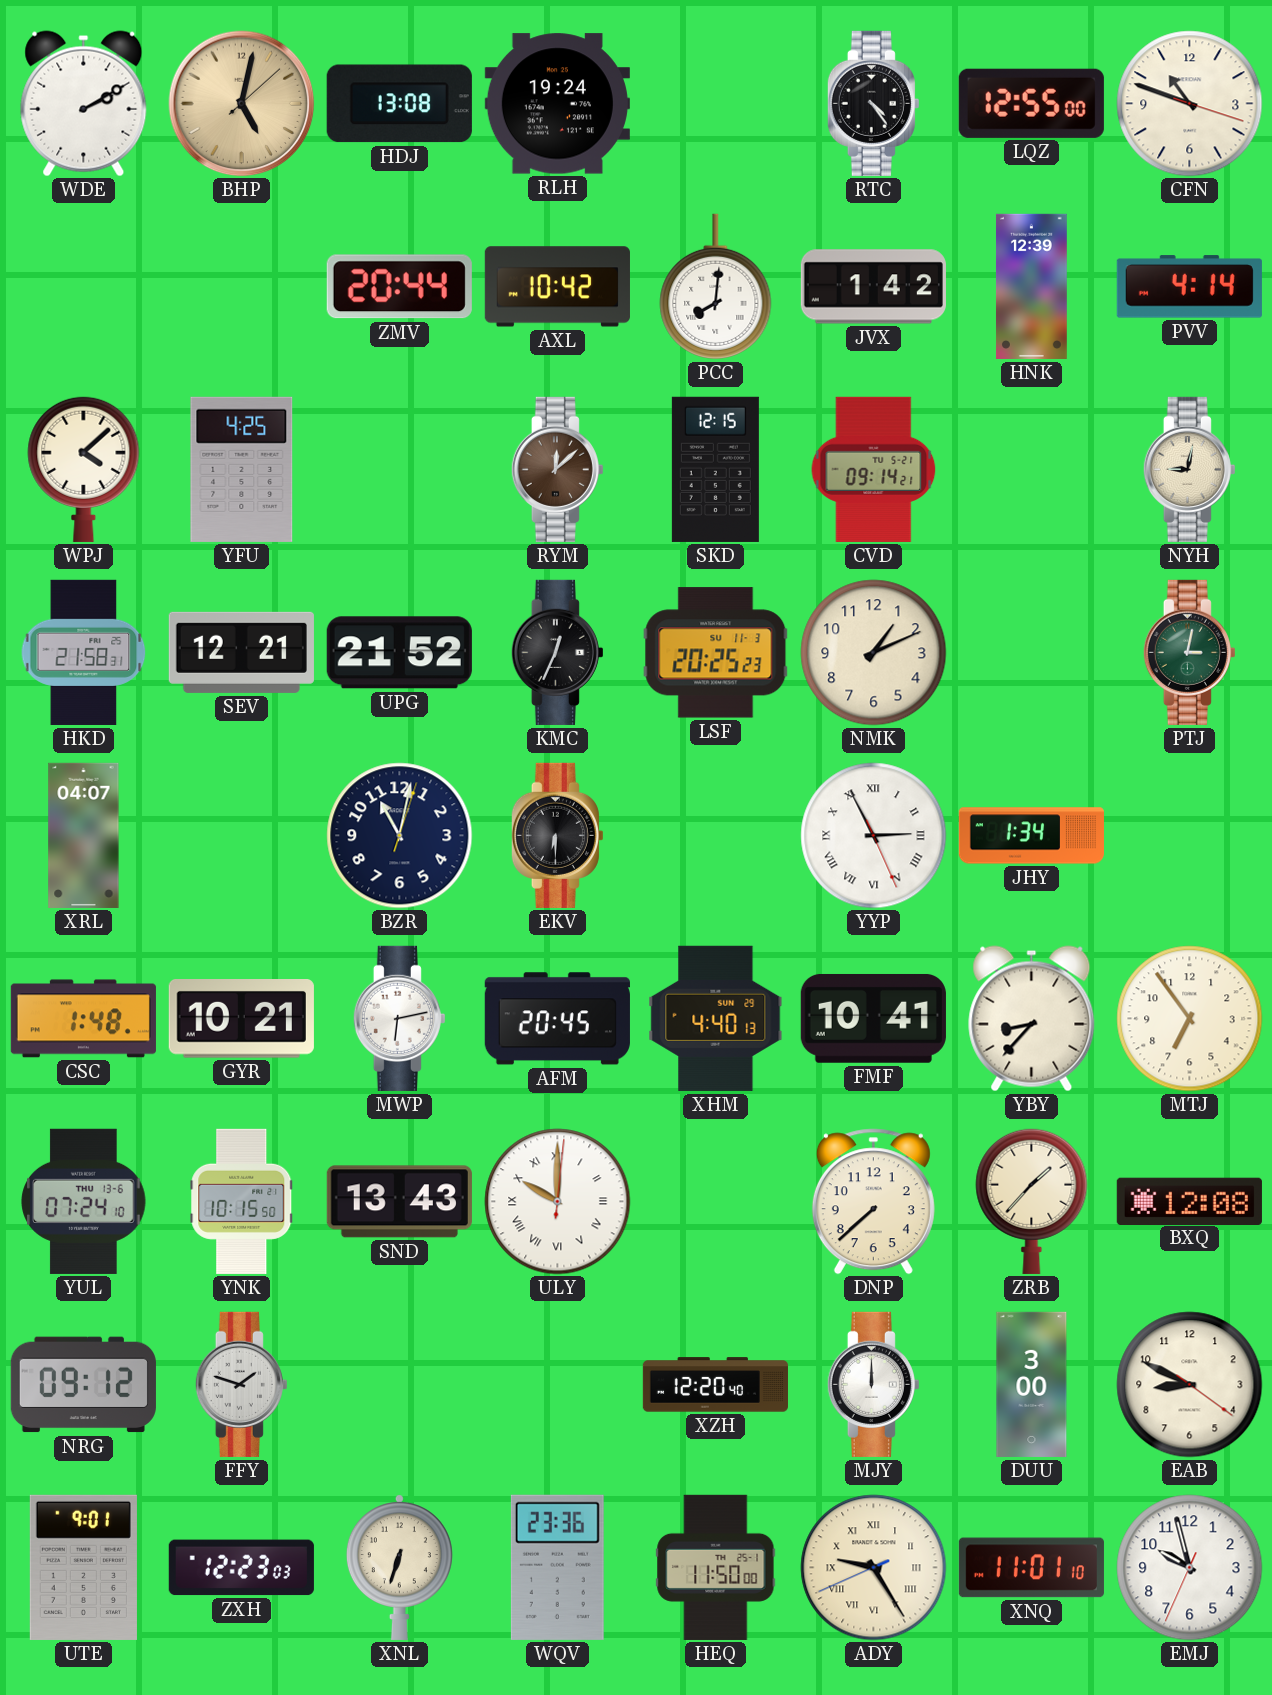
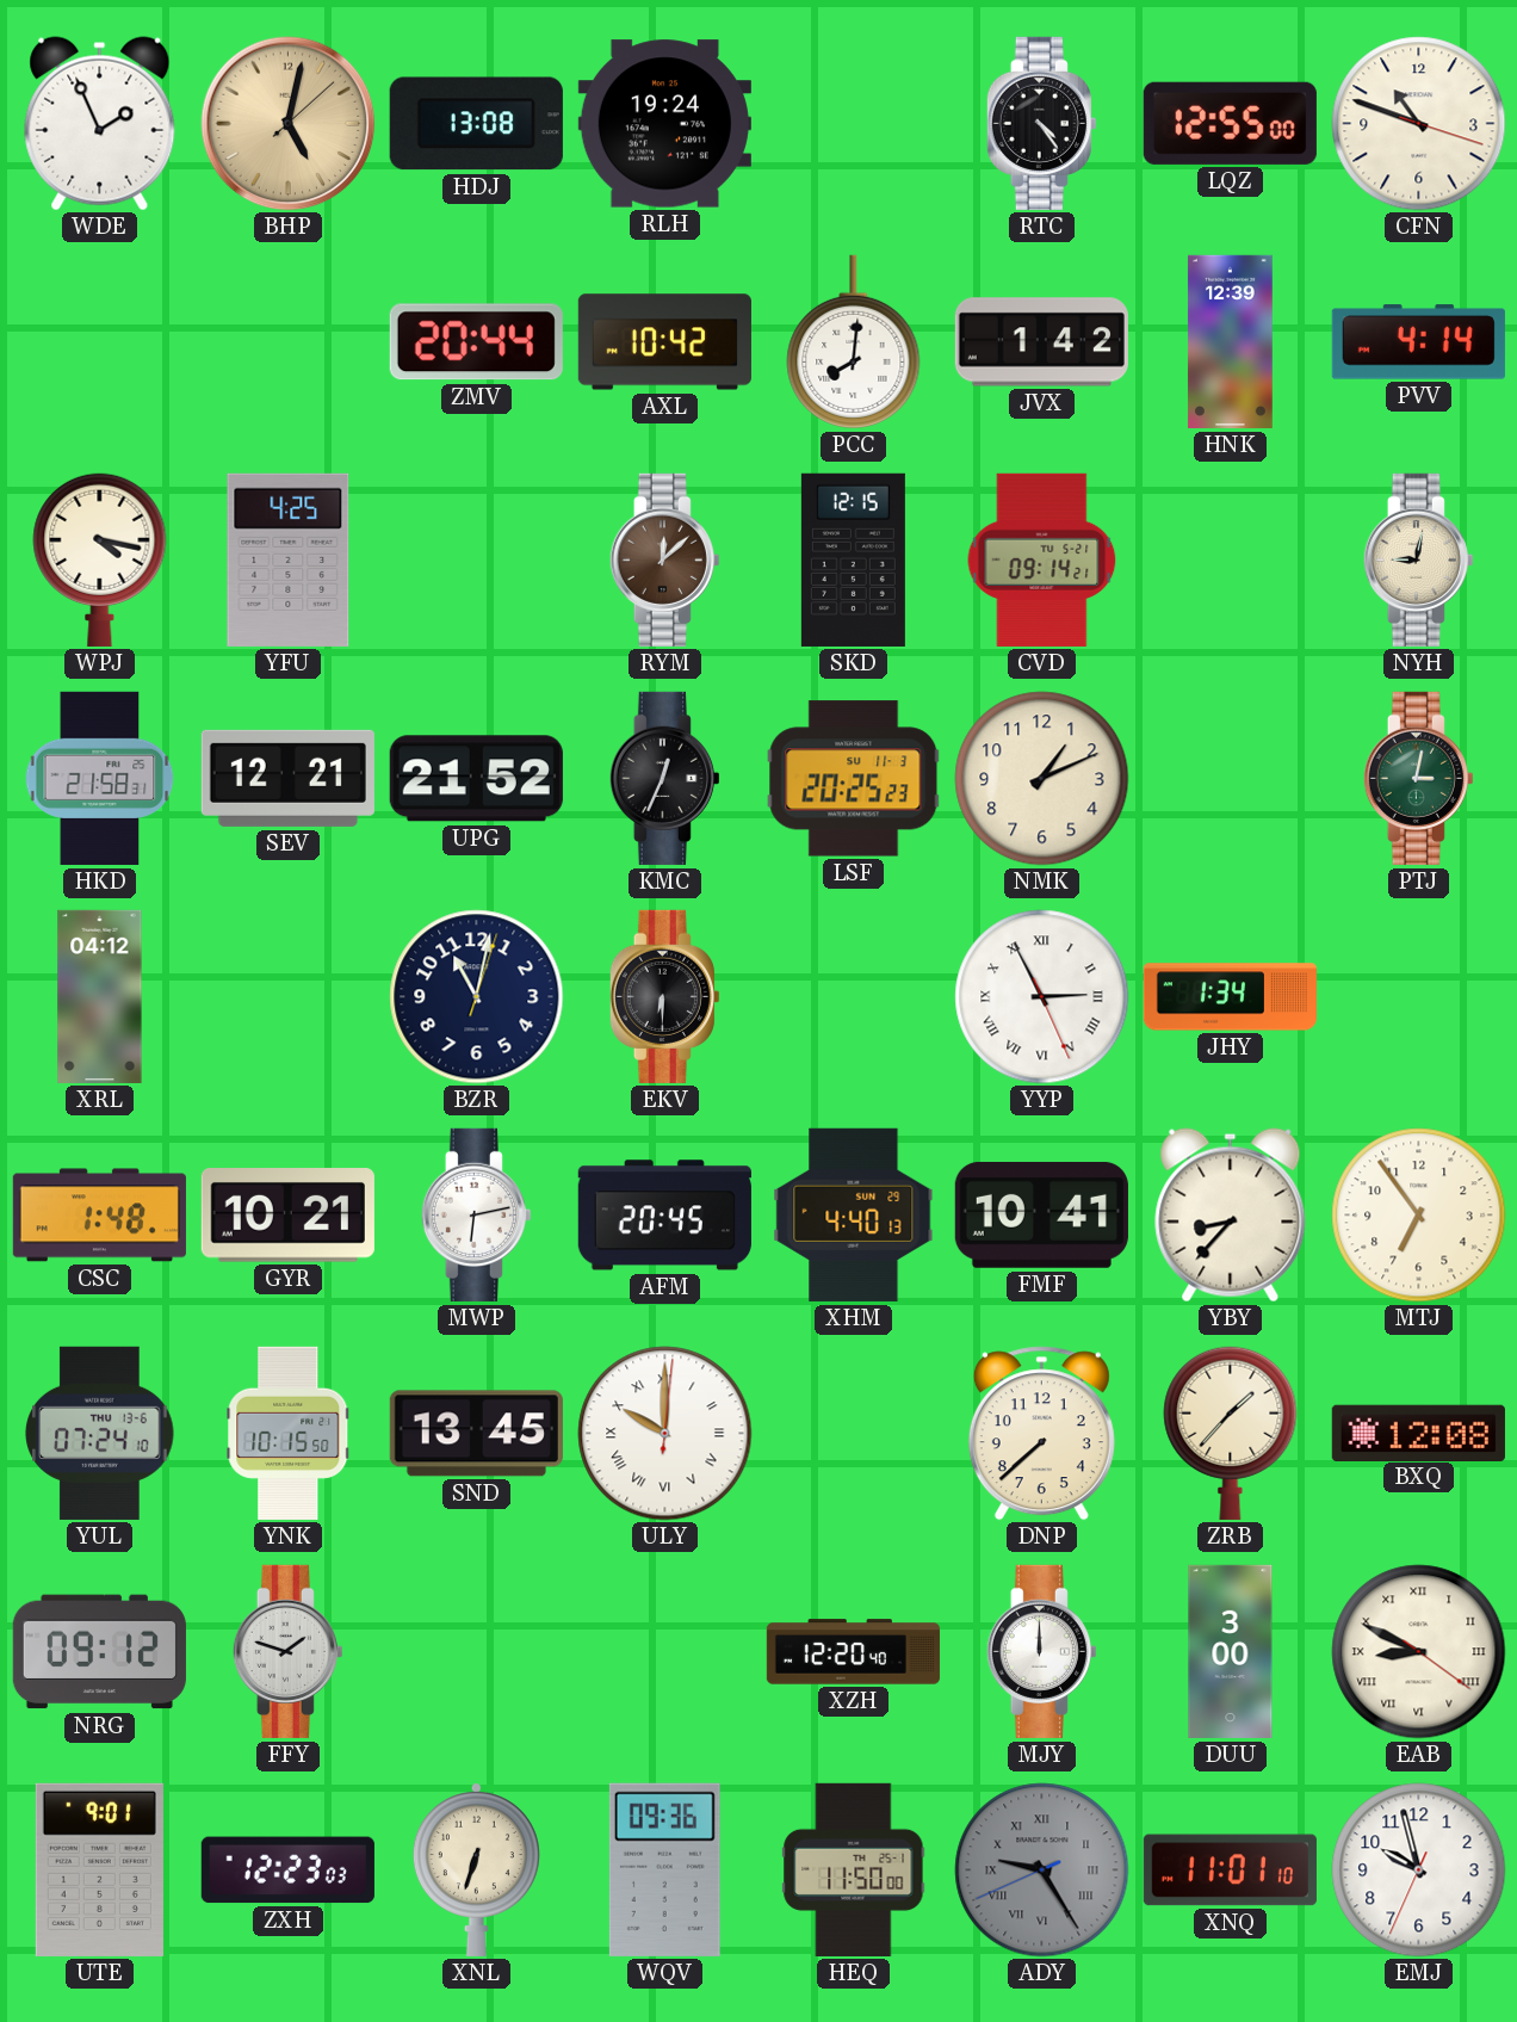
WDE: 2:10 -> 1:56 (100, 124)
WPJ: 4:08 -> 4:17 (100, 559)
XRL: 04:07 -> 04:12 (100, 996)
SND: 13:43 -> 13:45 (476, 1434)
EAB numerals: Arabic -> Roman (1419, 1652)
WQV: 23:36 -> 09:36 (664, 1869)
ADY dial: cream -> grey (1042, 1870)
